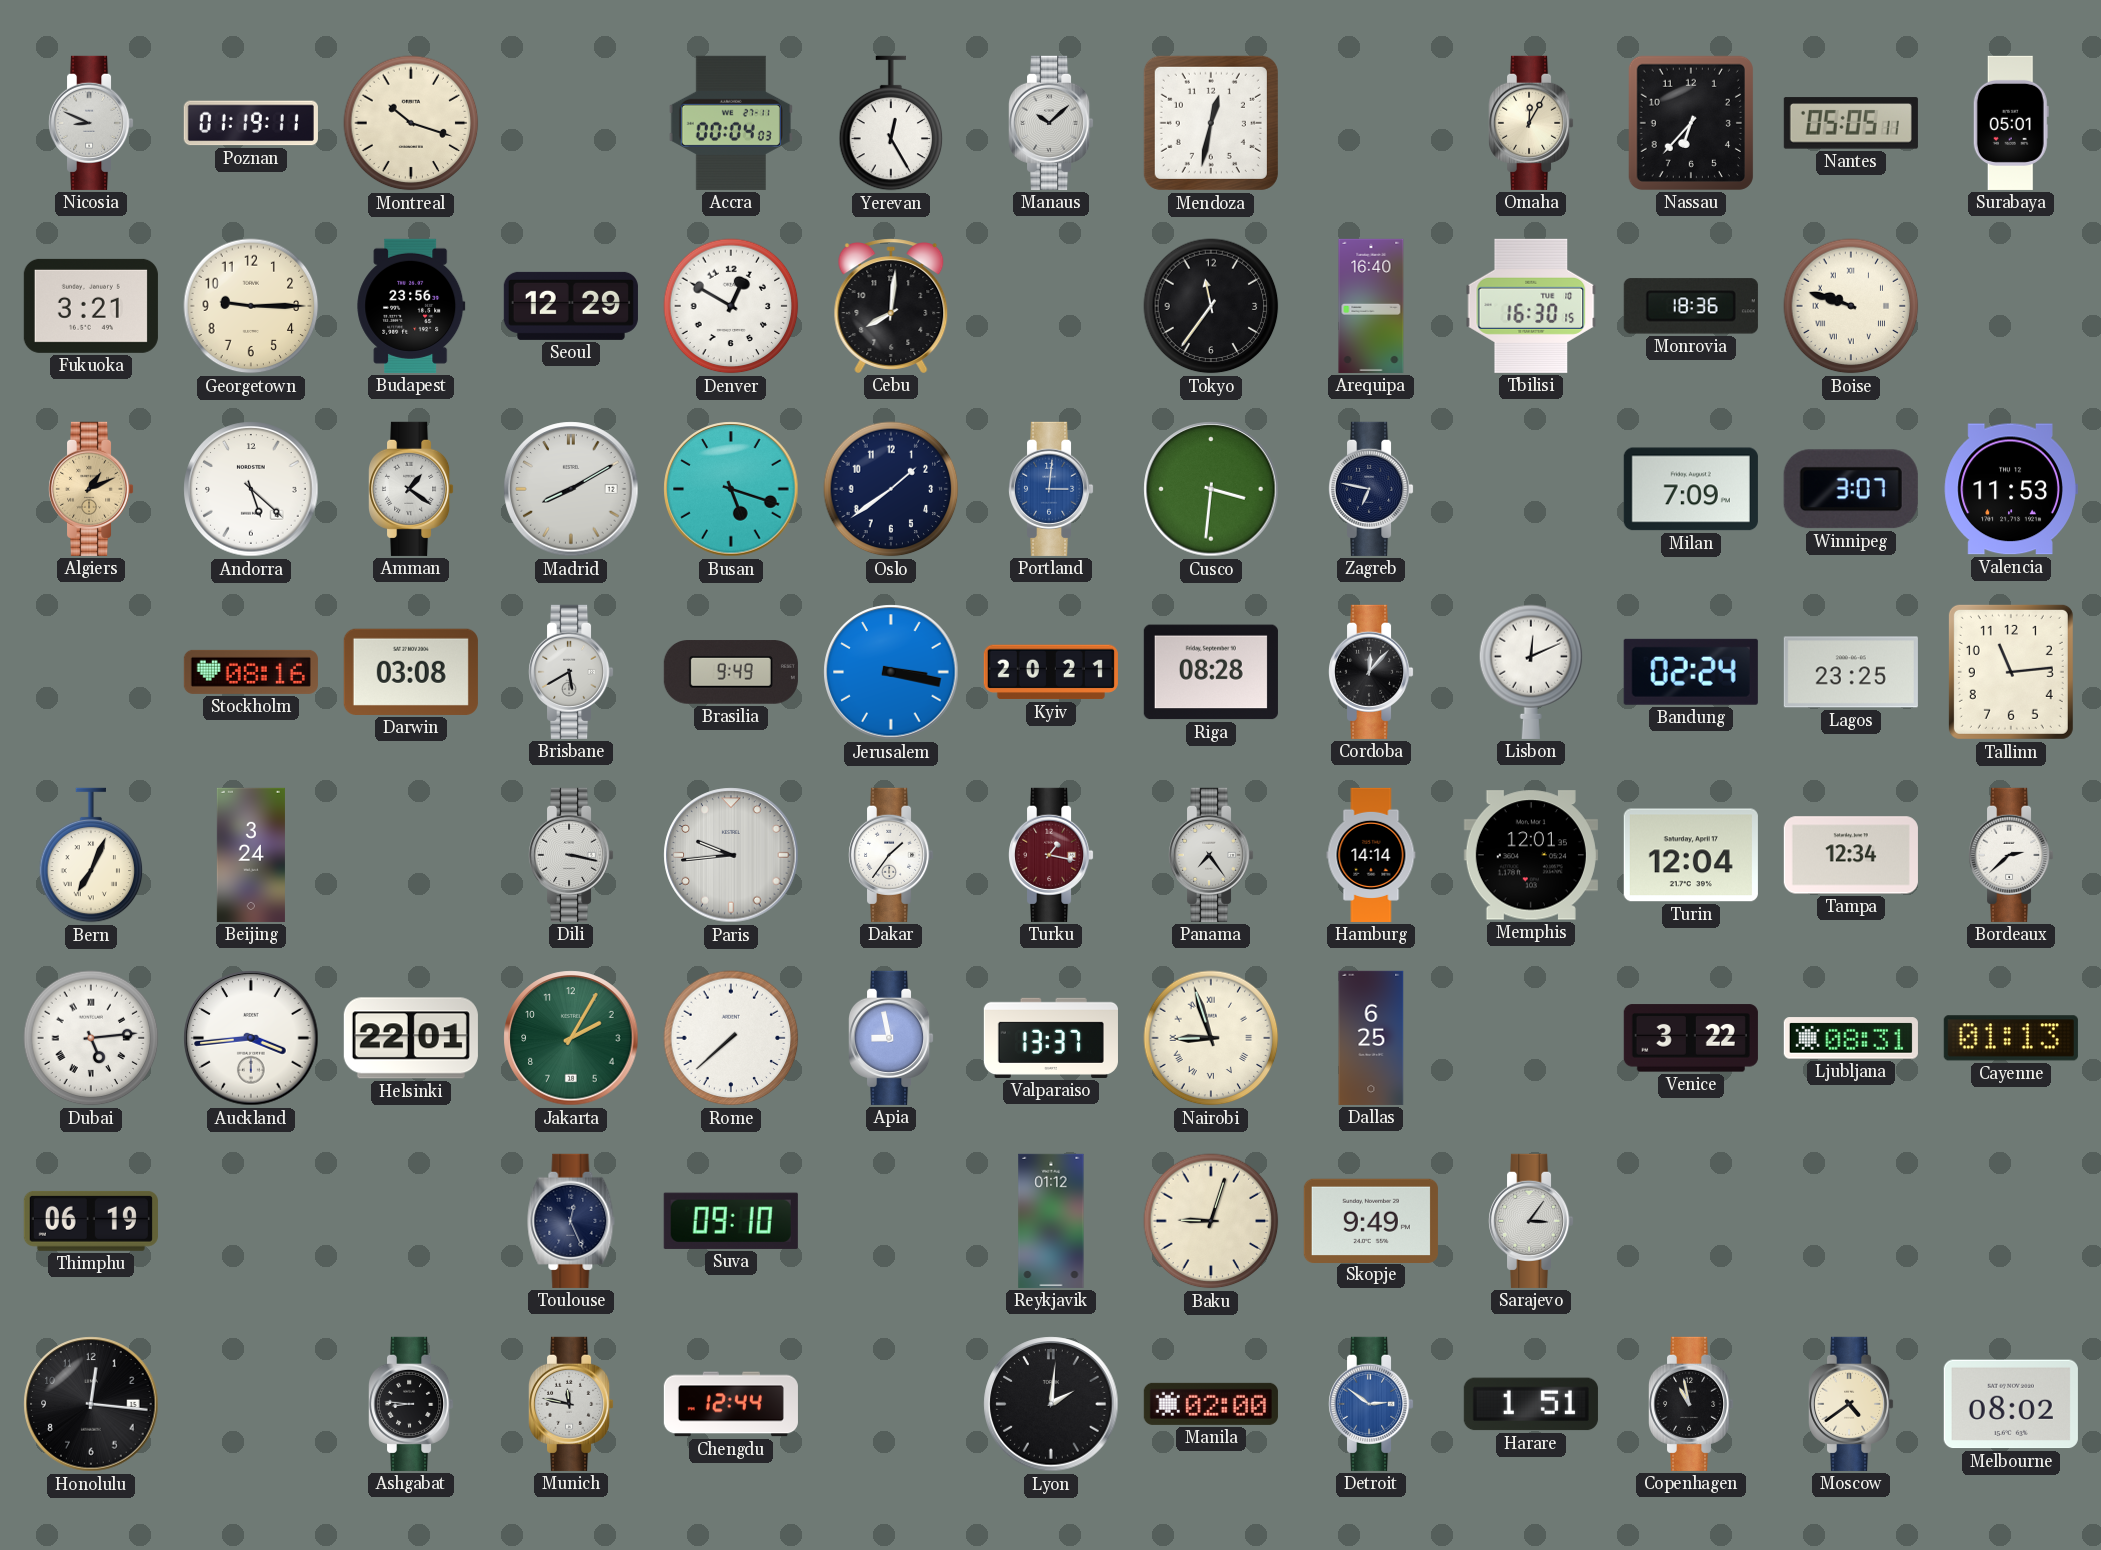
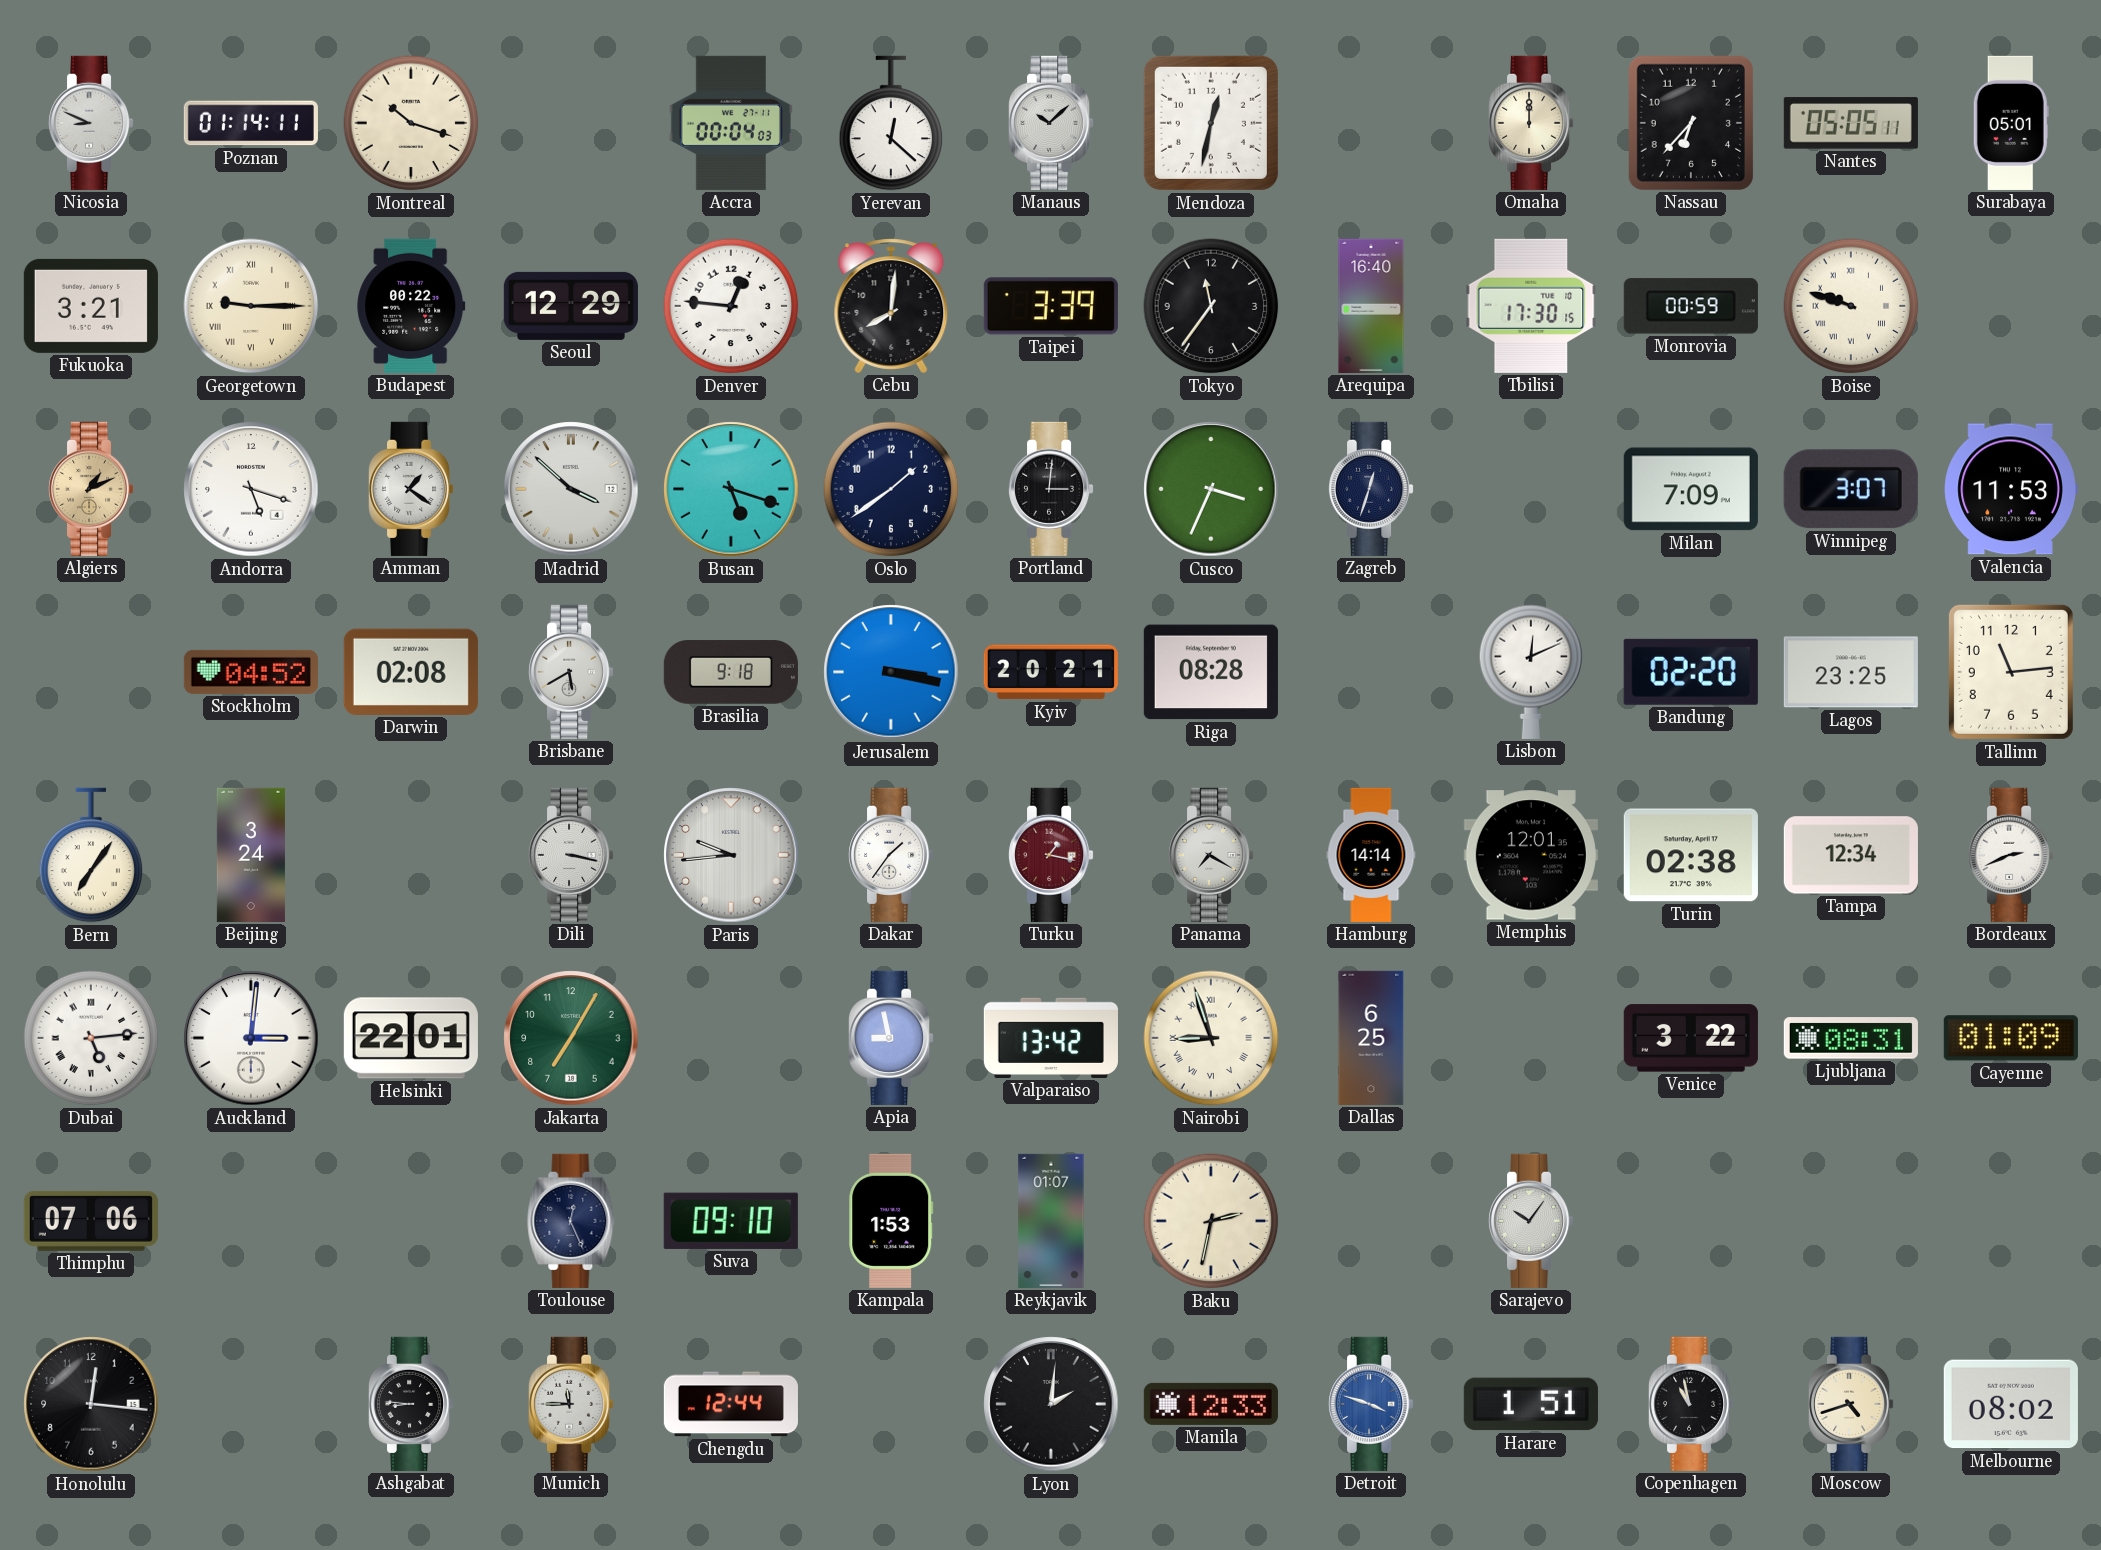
Poznan: 01:19 -> 01:14 (251, 123)
Yerevan: 12:25 -> 12:22 (891, 123)
Omaha: 12:05 -> 12:00 (1532, 123)
Georgetown numerals: Arabic -> Roman (251, 306)
Budapest: 23:56 -> 00:22 (411, 306)
Denver: 12:50 -> 12:46 (731, 306)
Taipei: none -> 3:39 (1051, 306)
Tbilisi: 16:30 -> 17:30 (1531, 306)
Monrovia: 18:36 -> 00:59 (1691, 306)
Andorra: 5:22 -> 5:18 (251, 489)
Madrid: 8:10 -> 3:52 (571, 489)
Portland dial: blue -> black (1052, 489)
Cusco: 3:31 -> 3:34 (1211, 489)
Zagreb: 6:47 -> 12:33 (1372, 489)
Stockholm: 08:16 -> 04:52 (251, 672)
Darwin: 03:08 -> 02:08 (411, 672)
Brasilia: 9:49 -> 9:18 (731, 672)
Cordoba: 12:07 -> none (1372, 672)
Bandung: 02:24 -> 02:20 (1691, 672)
Bern: 7:04 -> 7:06 (91, 855)
Panama: 7:24 -> 7:20 (1212, 855)
Turin: 12:04 -> 02:38 (1691, 855)
Bordeaux: 2:38 -> 2:41 (2012, 855)
Auckland: 3:44 -> 3:01 (251, 1038)
Jakarta: 2:05 -> 7:05 (571, 1038)
Rome: 7:38 -> none (731, 1038)
Valparaiso: 13:37 -> 13:42 (1051, 1038)
Cayenne: 01:13 -> 01:09 (2011, 1038)
Thimphu: 06:19 -> 07:06 (91, 1221)
Kampala: none -> 1:53 (891, 1221)
Reykjavik: 01:12 -> 01:07 (1051, 1221)
Baku: 9:03 -> 2:32 (1211, 1221)
Skopje: 9:49 -> none (1371, 1220)
Sarajevo: 3:06 -> 10:06 (1532, 1221)
Munich: 11:47 -> 11:45 (572, 1404)
Manila: 02:00 -> 12:33 (1211, 1404)
Detroit: 2:51 -> 3:48 (1372, 1404)
Moscow: 4:39 -> 4:42 (1852, 1404)
